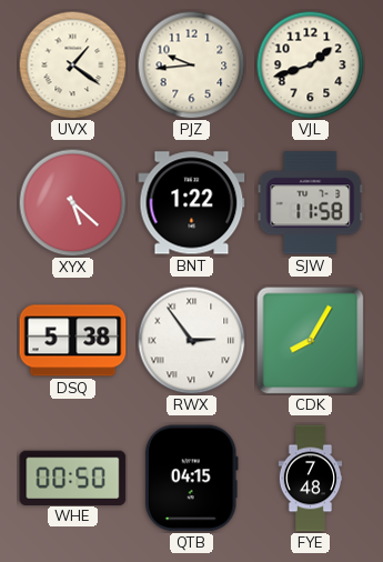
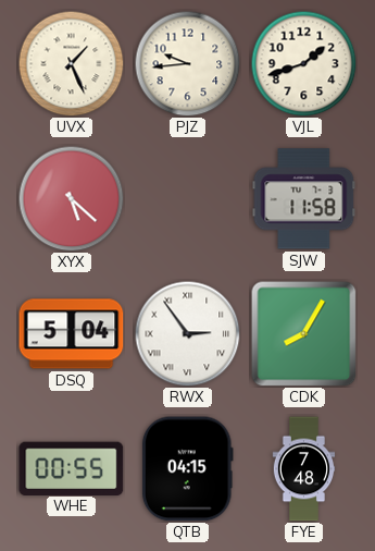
UVX: 1:21 -> 1:26 (71, 63)
BNT: 1:22 -> none (192, 203)
DSQ: 5:38 -> 5:04 (72, 334)
WHE: 00:50 -> 00:55 (72, 468)
